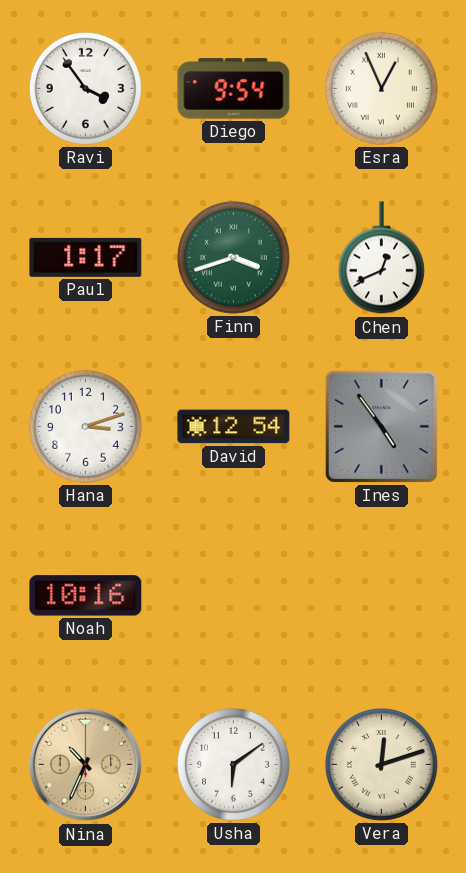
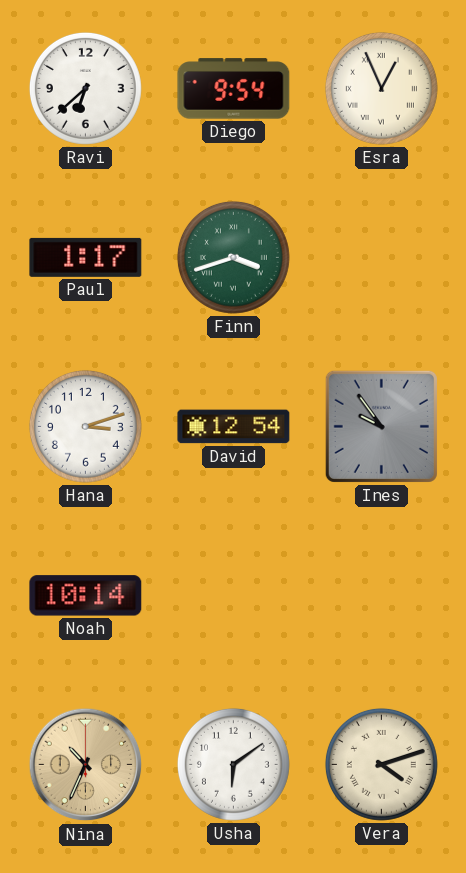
Ravi: 3:54 -> 6:38 (85, 88)
Chen: 12:41 -> none (381, 258)
Ines: 4:54 -> 9:54 (381, 426)
Noah: 10:16 -> 10:14 (86, 596)
Vera: 12:12 -> 4:12 (381, 764)
